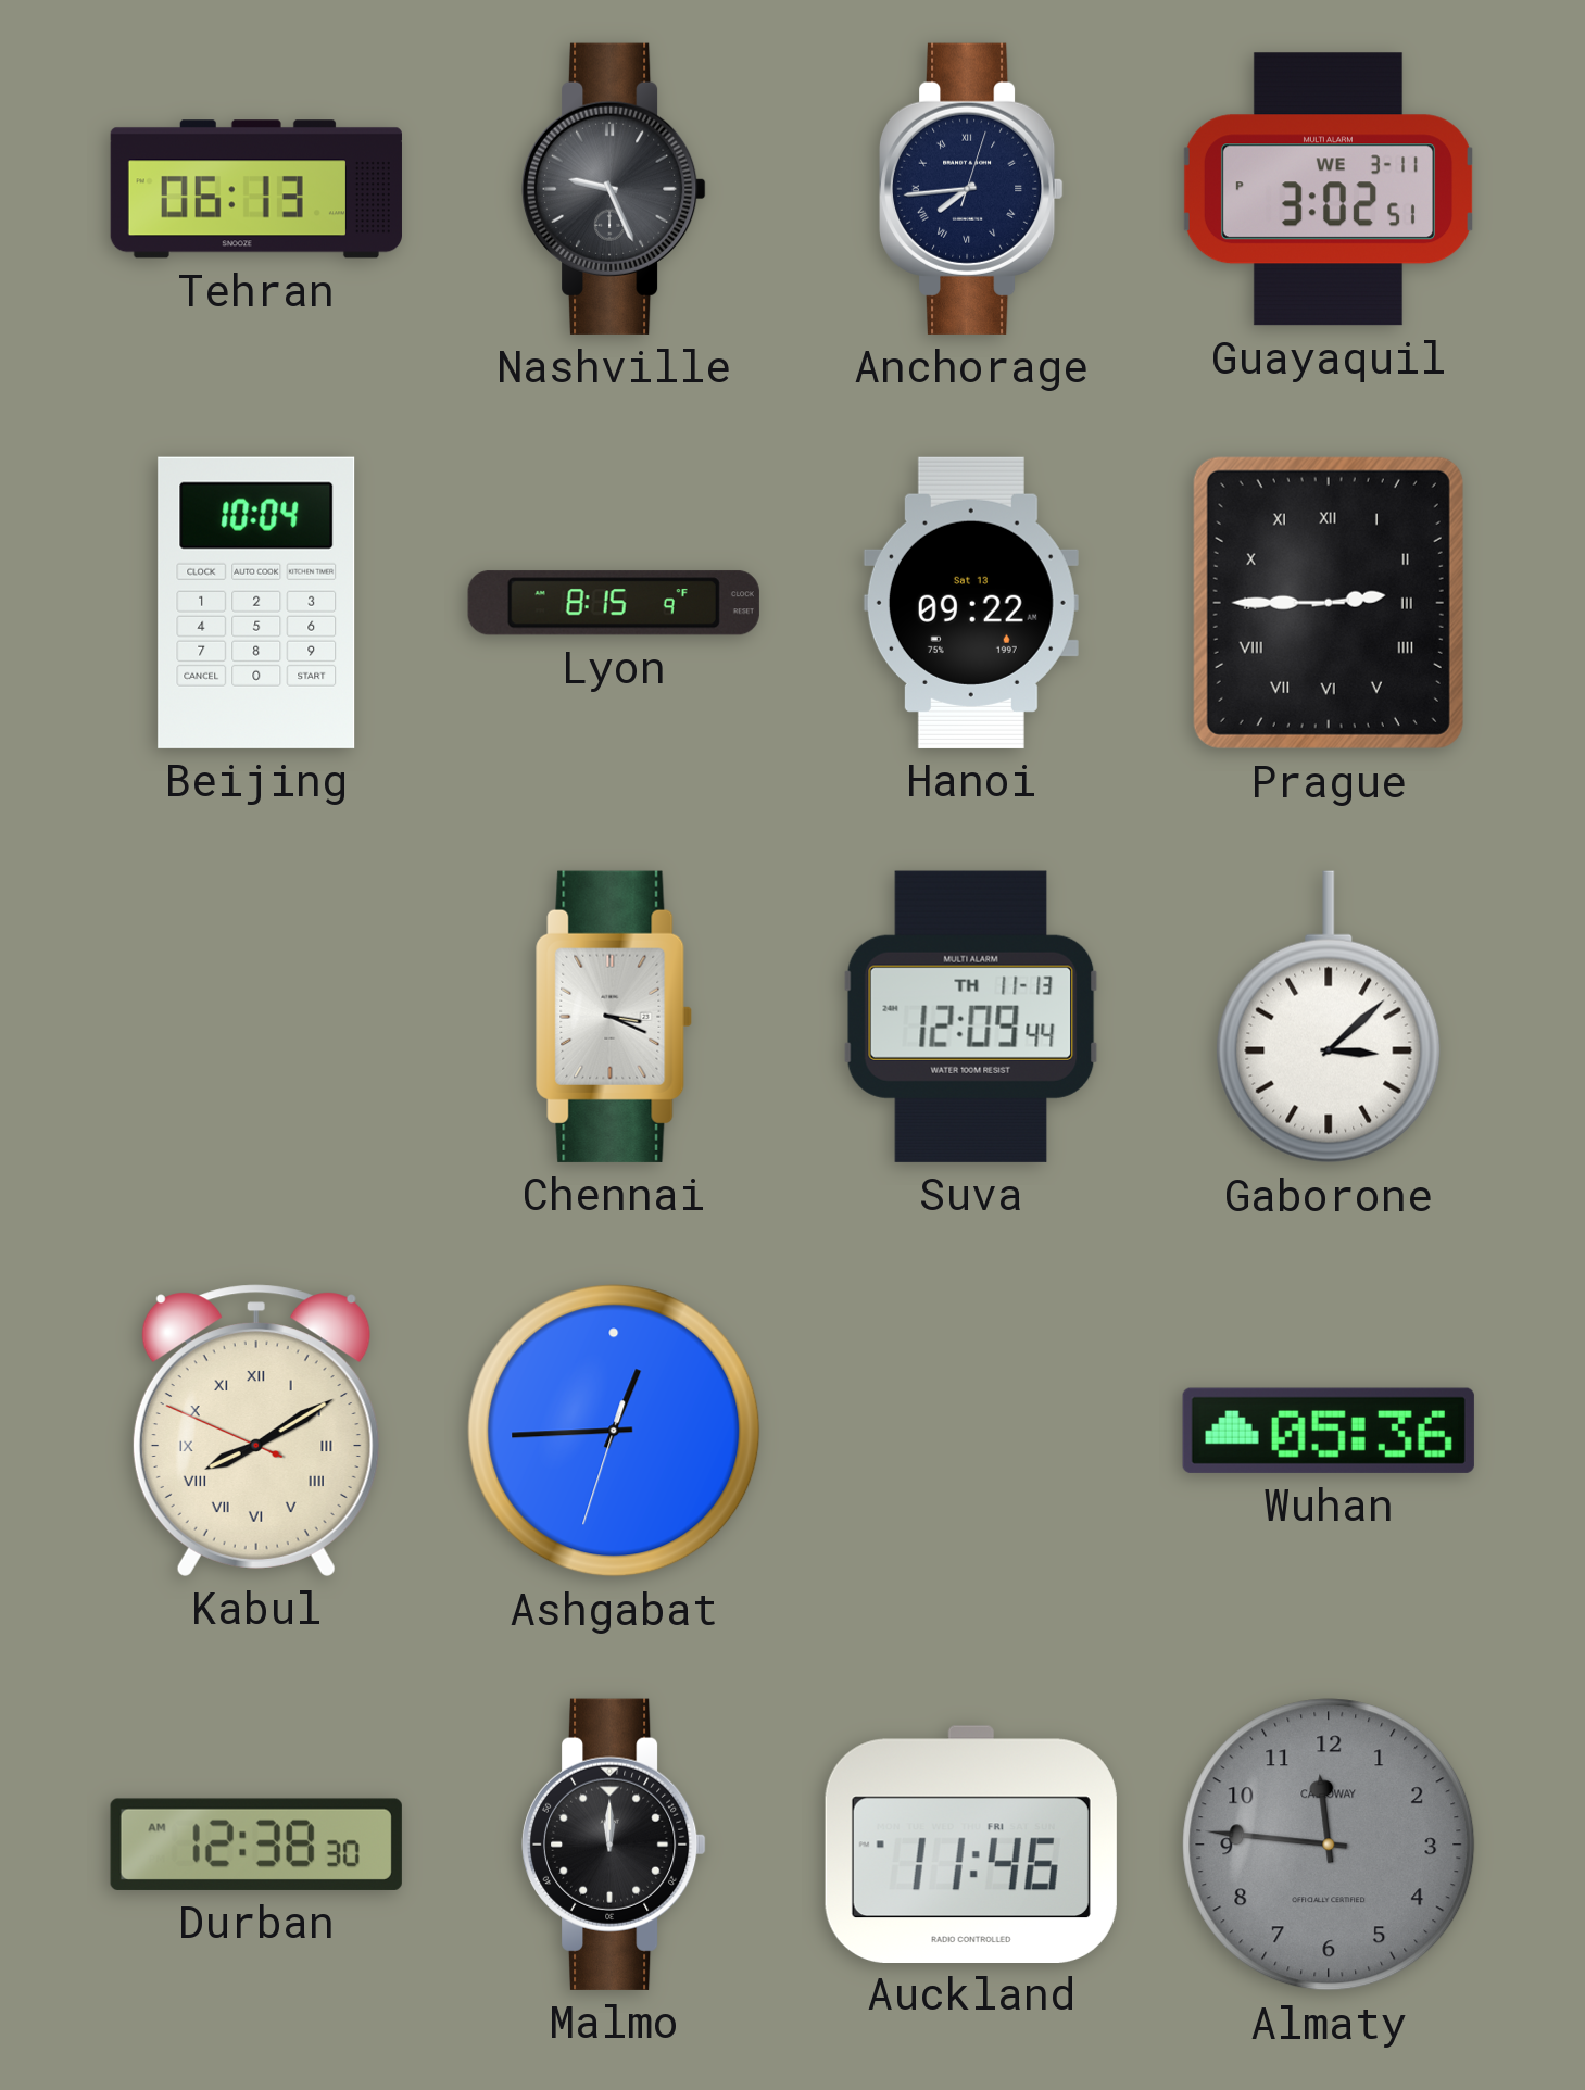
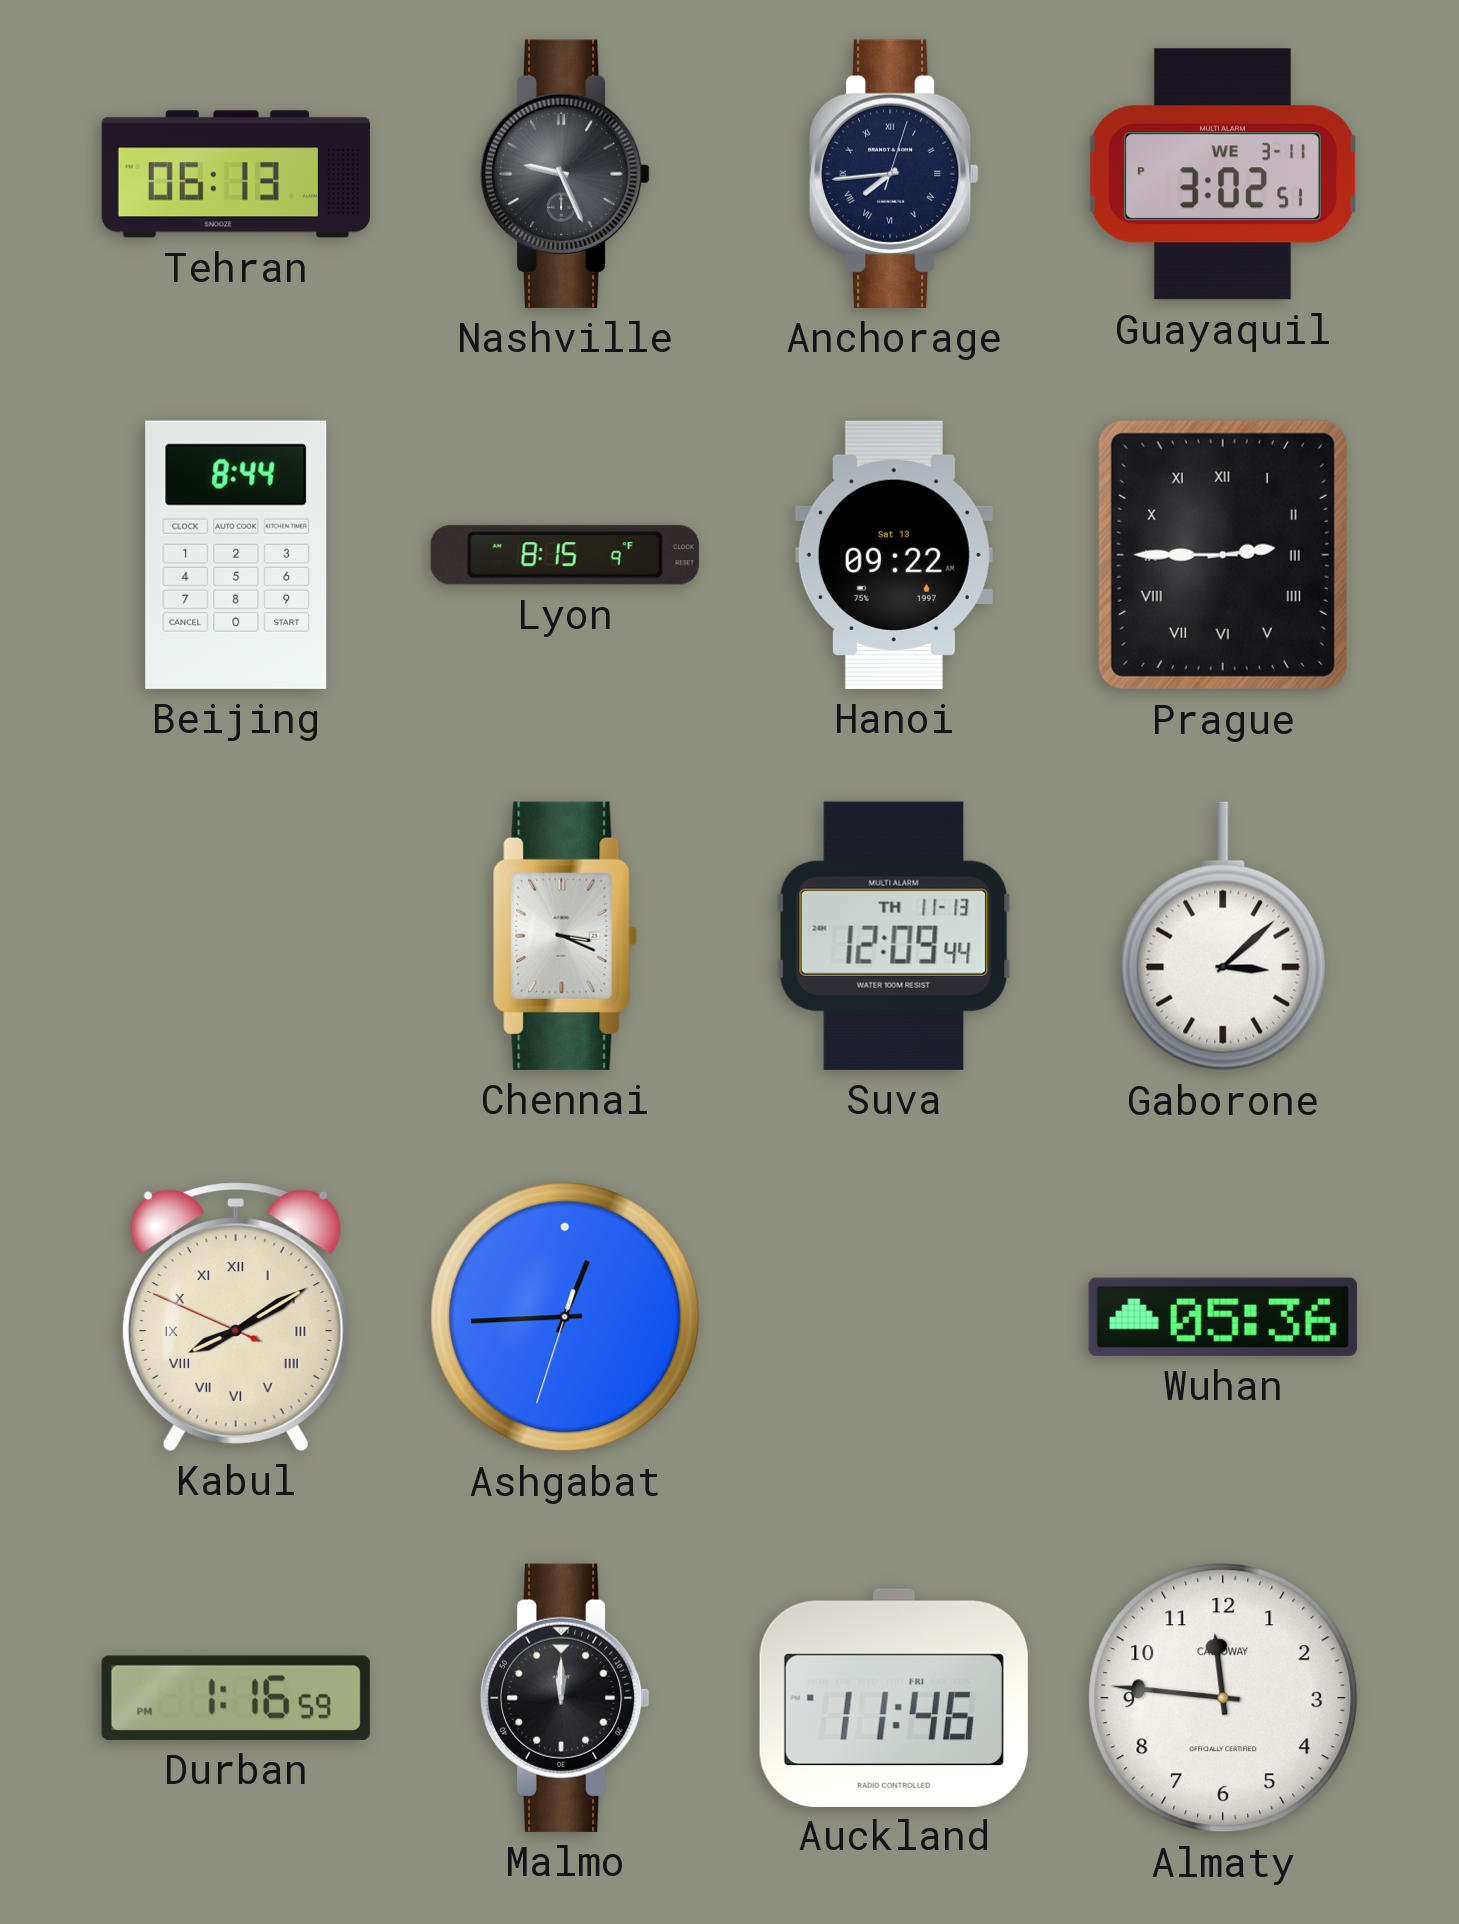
Beijing: 10:04 -> 8:44 (236, 555)
Durban: 12:38 -> 1:16 (236, 1698)
Almaty dial: grey -> white (1223, 1698)
